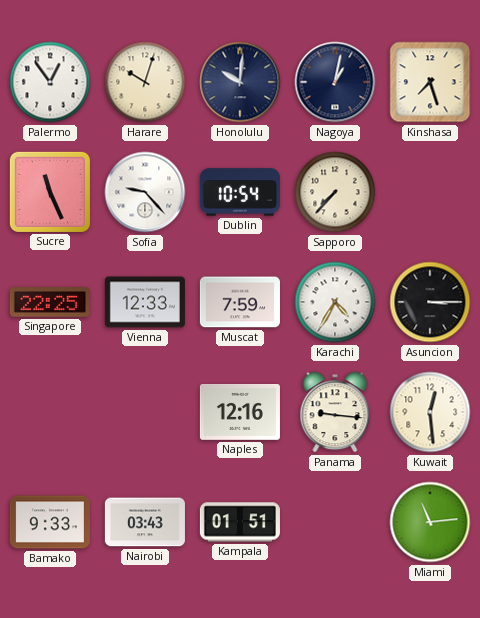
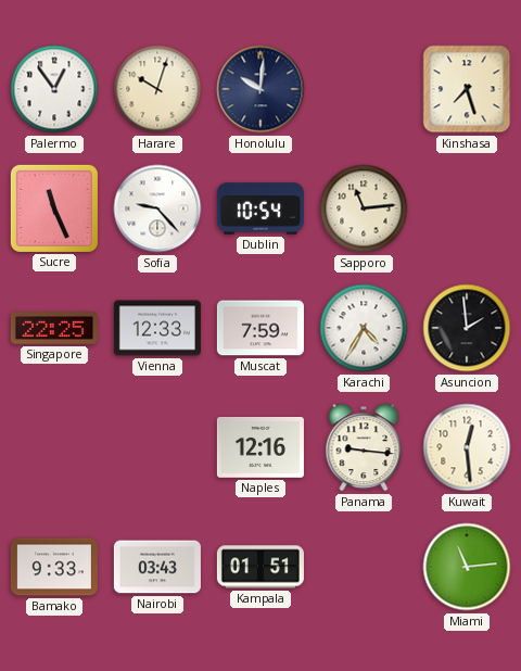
Nagoya: 1:02 -> none (335, 82)
Sapporo: 7:37 -> 11:14 (364, 208)
Asuncion: 3:15 -> 1:59 (467, 328)
